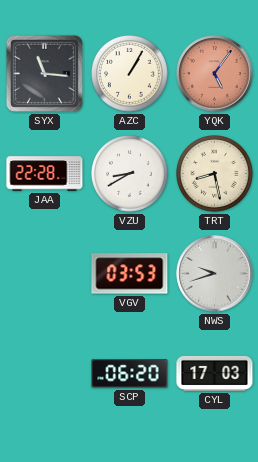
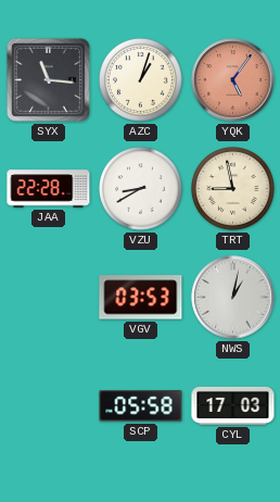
AZC: 1:05 -> 1:03 (141, 80)
TRT: 8:28 -> 8:58 (233, 189)
NWS: 9:42 -> 1:02 (233, 298)
SCP: 06:20 -> 05:58 (141, 406)
